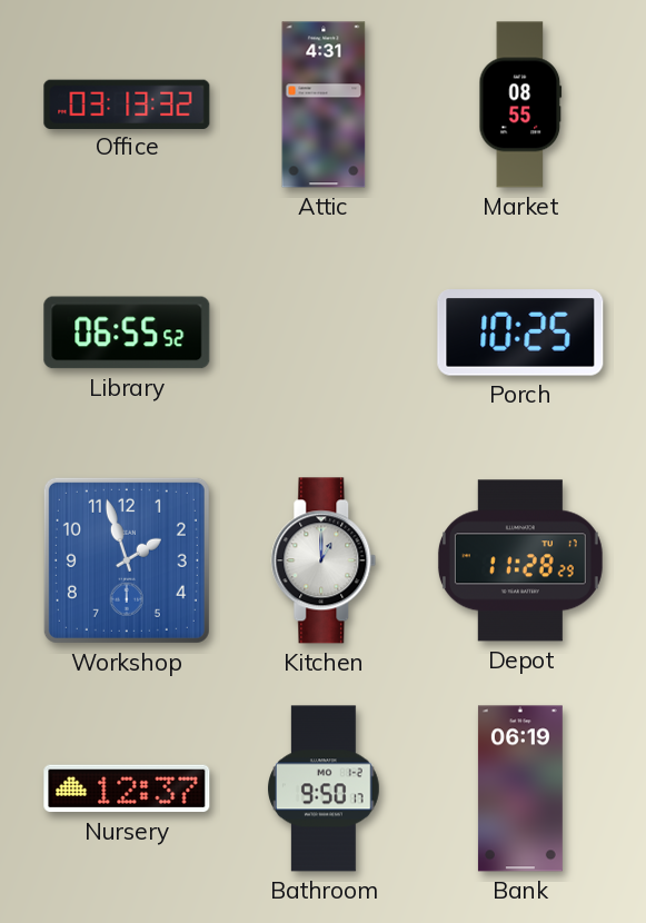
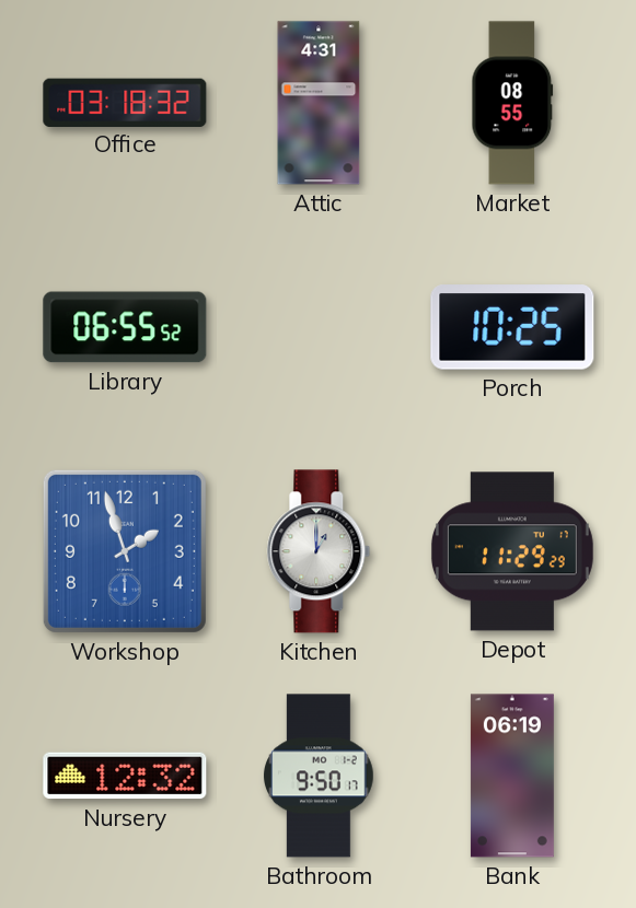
Office: 03:13 -> 03:18 (125, 102)
Depot: 11:28 -> 11:29 (512, 551)
Nursery: 12:37 -> 12:32 (125, 776)
